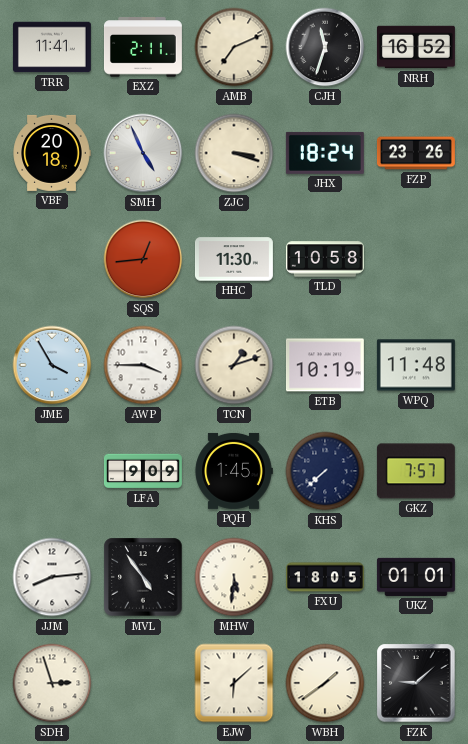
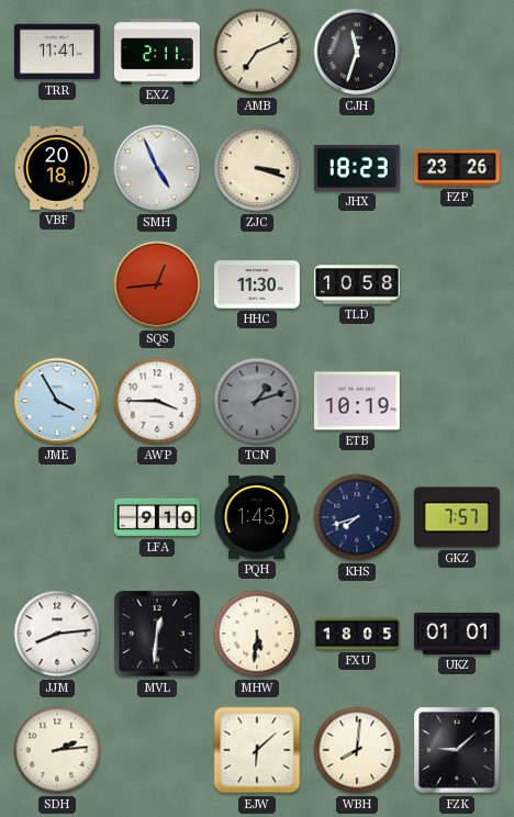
NRH: 16:52 -> none (416, 47)
JHX: 18:24 -> 18:23 (357, 168)
TCN dial: cream -> grey (257, 401)
WPQ: 11:48 -> none (416, 365)
LFA: 9:09 -> 9:10 (157, 517)
PQH: 1:45 -> 1:43 (257, 517)
KHS: 7:38 -> 7:42 (357, 517)
MVL: 4:54 -> 12:31 (157, 634)
SDH: 2:57 -> 2:14 (57, 750)
WBH: 1:39 -> 8:01 (357, 750)
